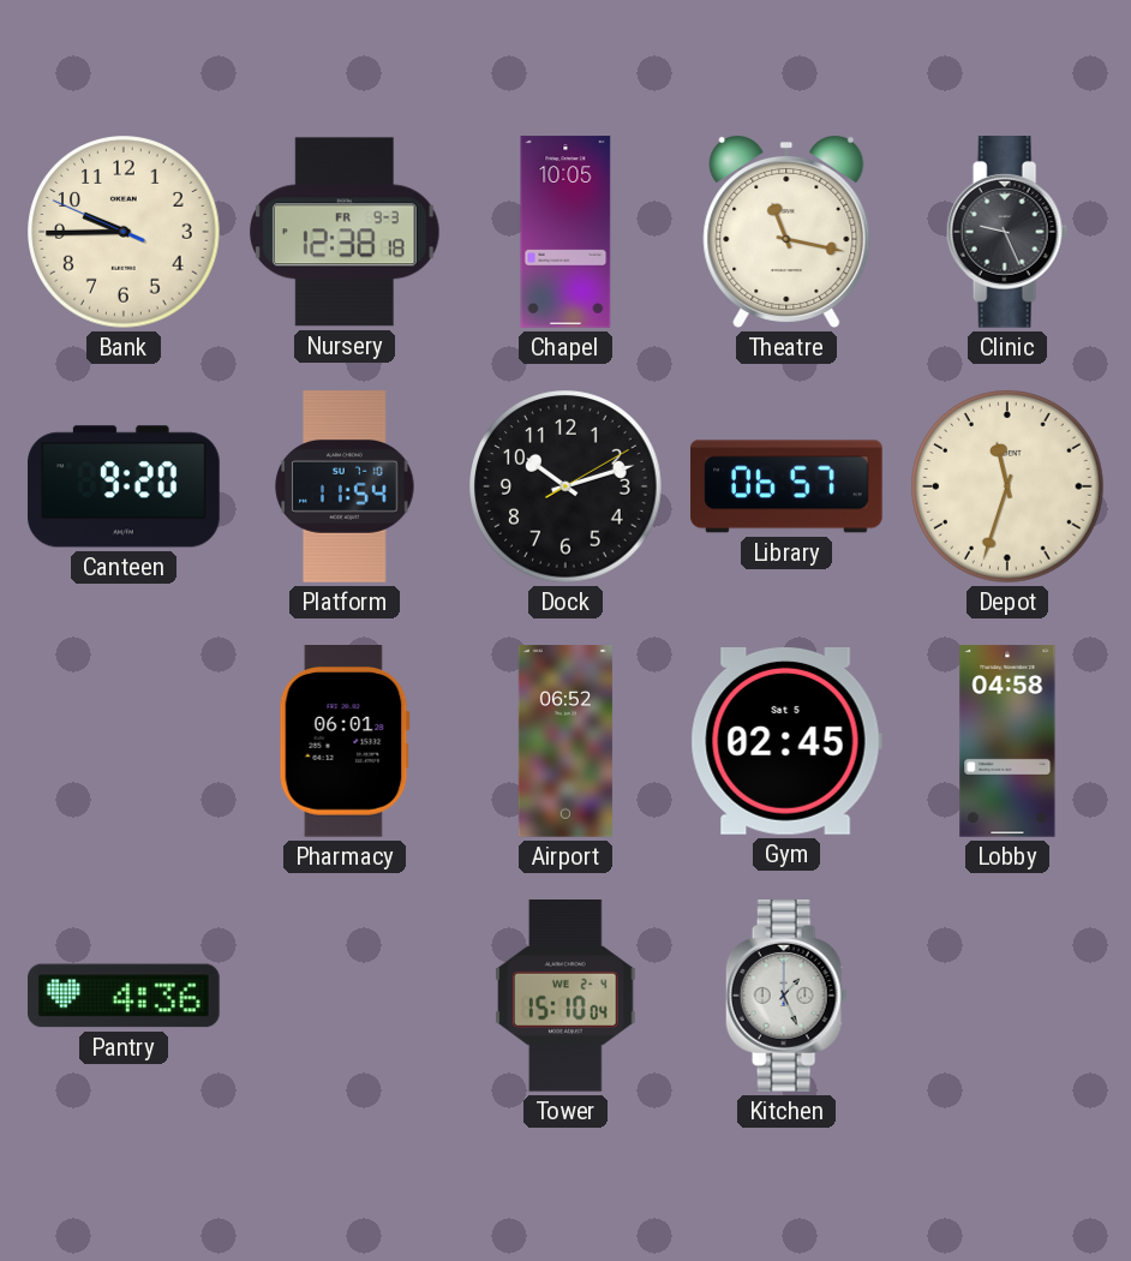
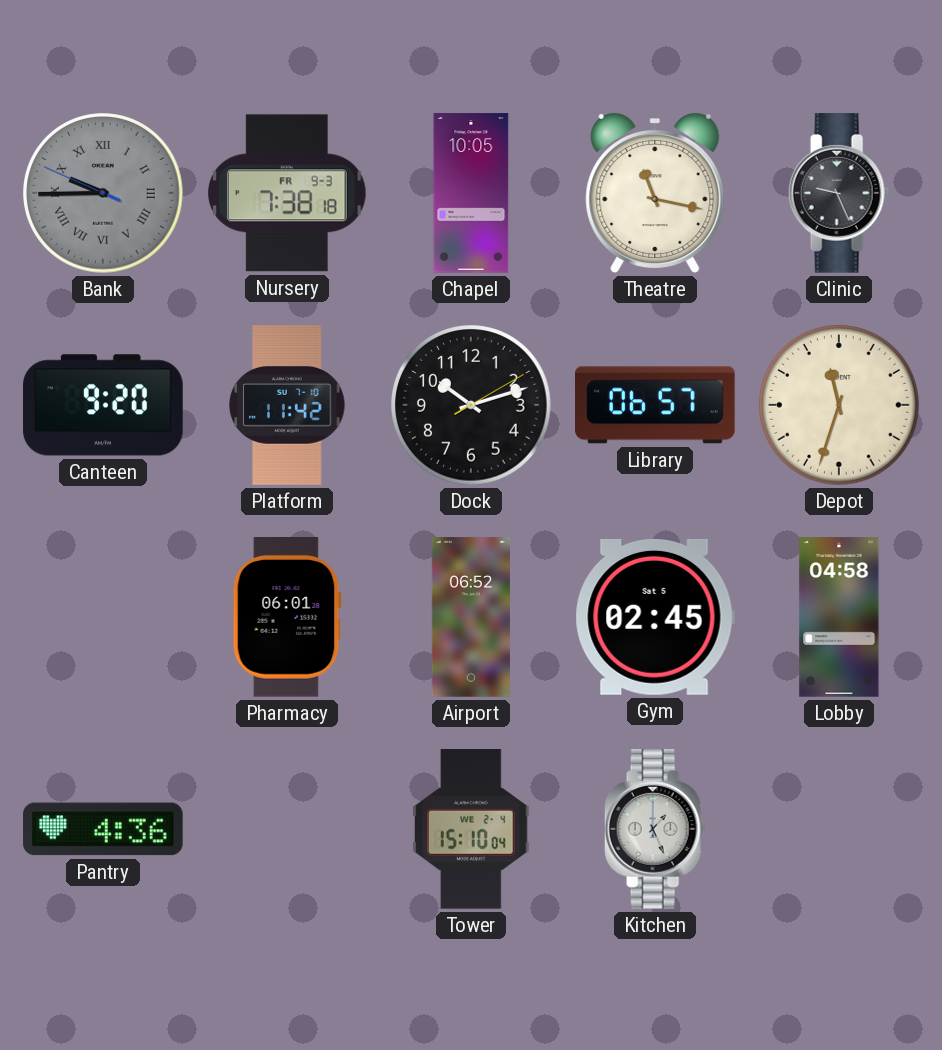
Bank dial: cream -> grey (103, 193)
Bank numerals: Arabic -> Roman (103, 193)
Nursery: 12:38 -> 7:38 (288, 193)
Platform: 11:54 -> 11:42 (287, 405)
